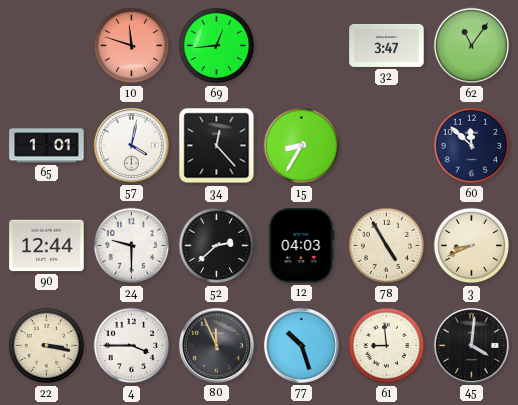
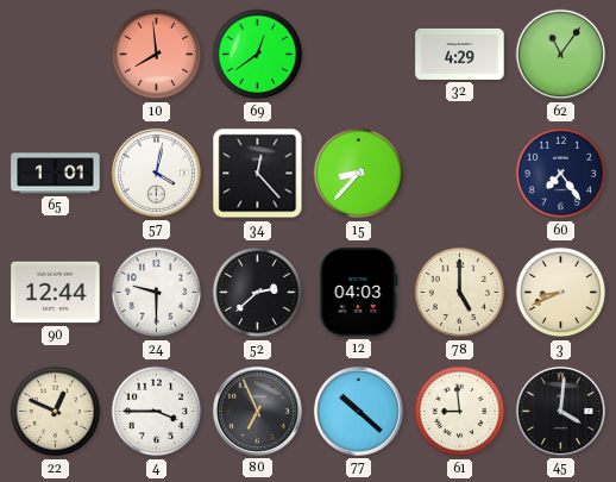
10: 11:48 -> 7:59 (157, 55)
69: 12:44 -> 12:39 (258, 55)
32: 3:47 -> 4:29 (460, 54)
15: 8:35 -> 8:37 (359, 174)
60: 11:52 -> 7:24 (561, 174)
78: 4:55 -> 5:00 (460, 293)
22: 3:17 -> 12:49 (56, 412)
80: 11:56 -> 6:56 (257, 411)
77: 10:27 -> 10:22 (358, 411)
